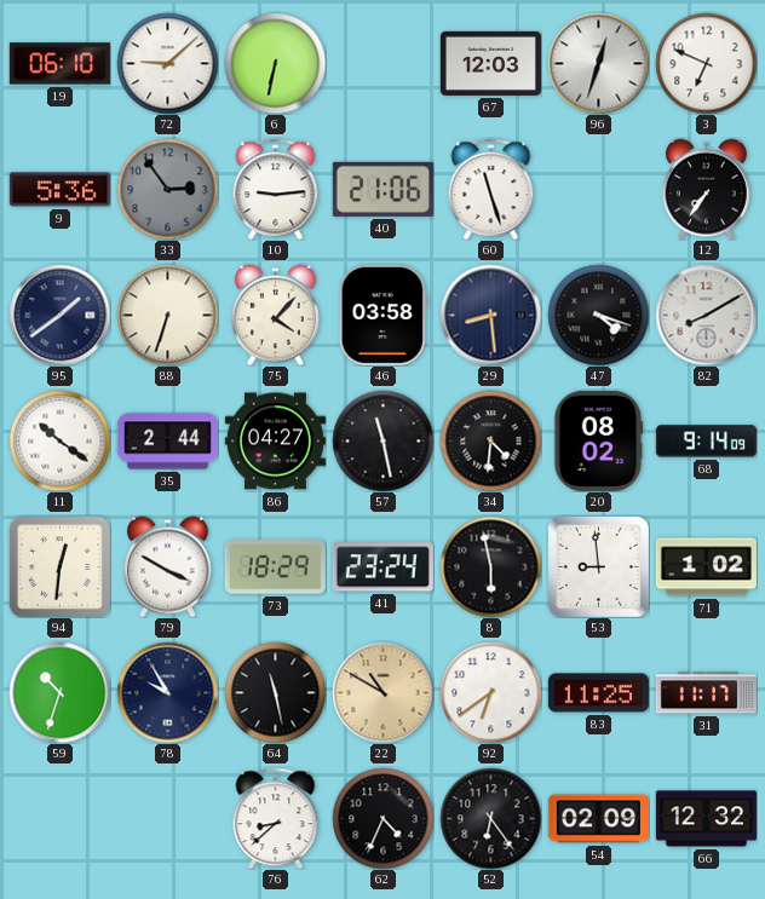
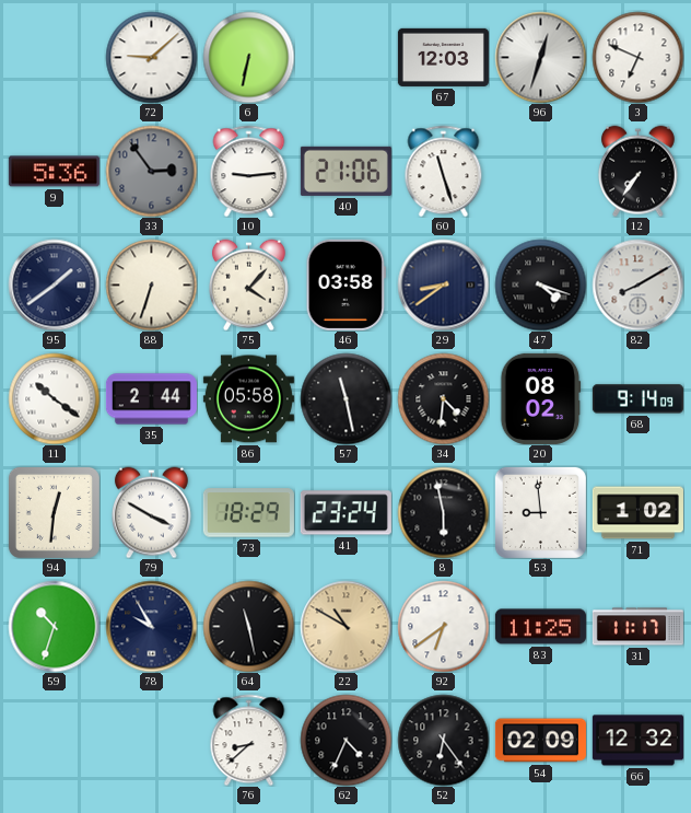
19: 06:10 -> none (59, 64)
29: 8:29 -> 8:39 (443, 284)
86: 04:27 -> 05:58 (248, 399)
